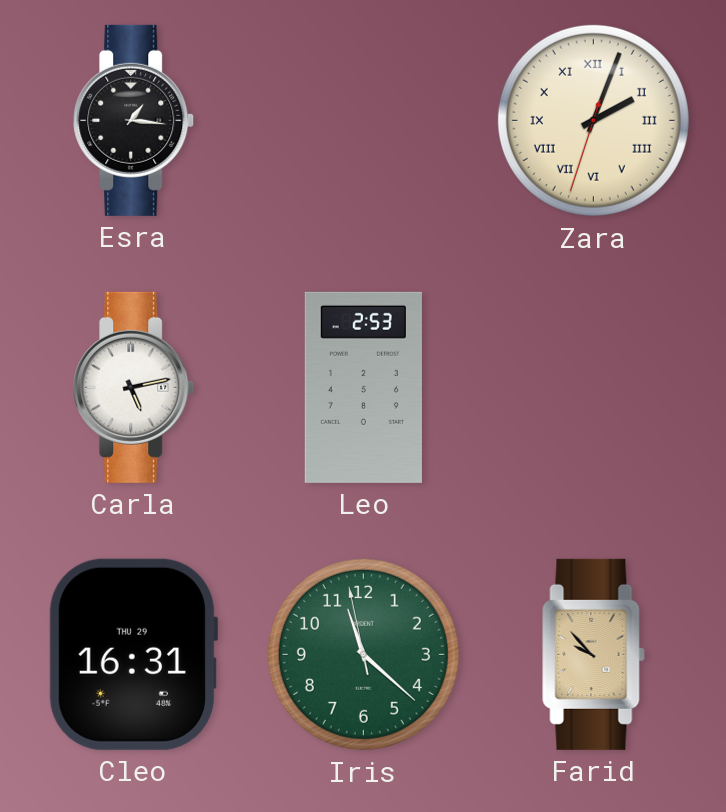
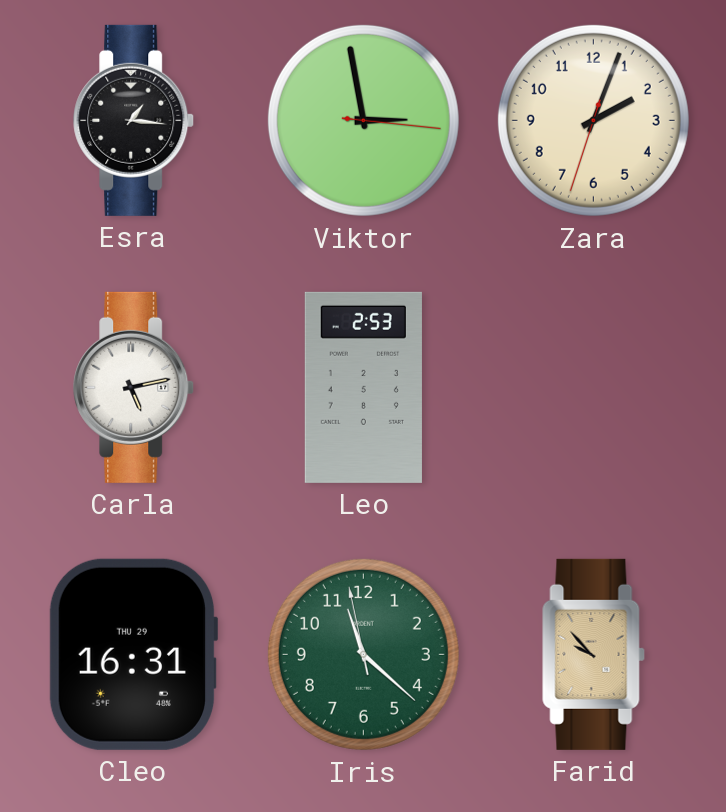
Viktor: none -> 2:58 (363, 120)
Zara numerals: Roman -> Arabic (593, 120)
